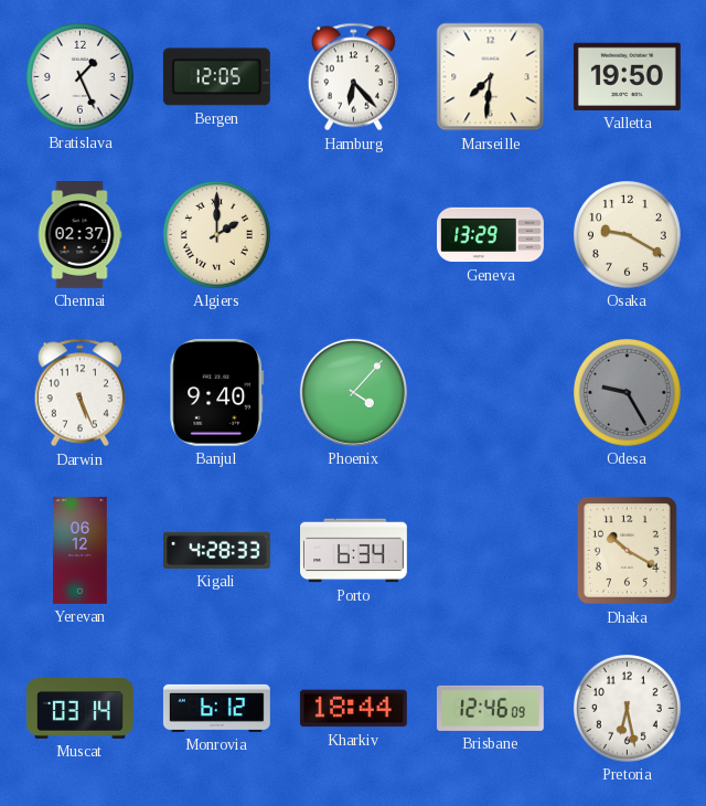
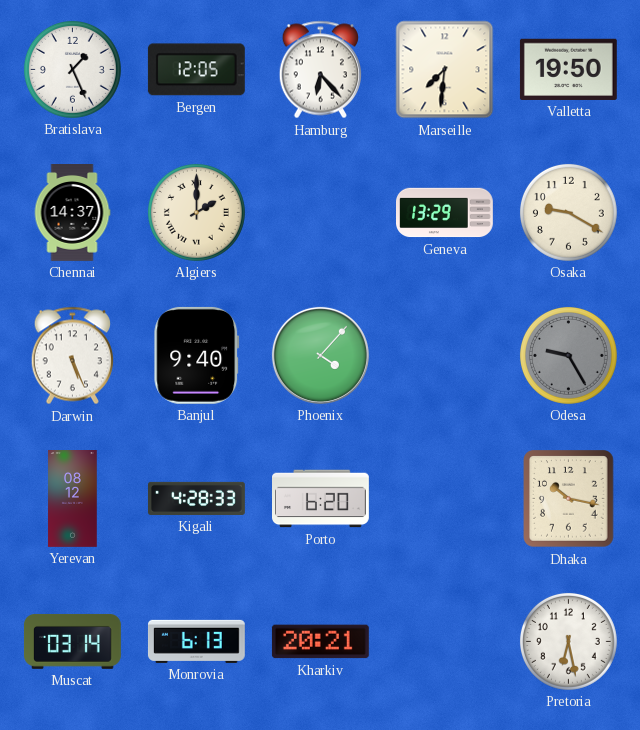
Chennai: 02:37 -> 14:37 (72, 213)
Yerevan: 06:12 -> 08:12 (73, 499)
Porto: 6:34 -> 6:20 (321, 499)
Dhaka: 10:20 -> 10:17 (569, 499)
Monrovia: 6:12 -> 6:13 (196, 641)
Kharkiv: 18:44 -> 20:21 (320, 642)
Brisbane: 12:46 -> none (490, 708)
